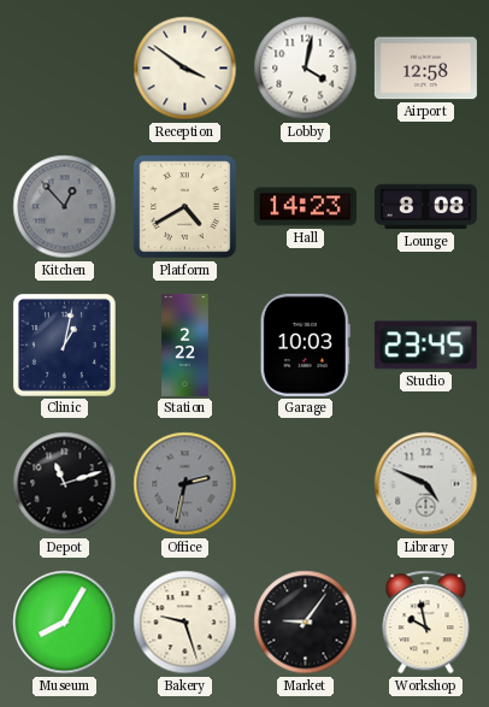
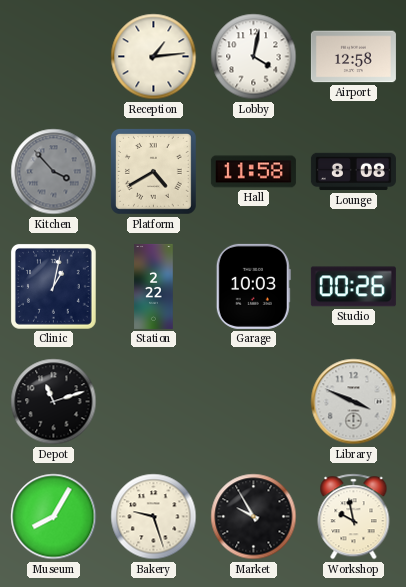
Reception: 3:51 -> 1:14 (154, 57)
Kitchen: 12:53 -> 3:53 (54, 172)
Hall: 14:23 -> 11:58 (253, 172)
Studio: 23:45 -> 00:26 (353, 287)
Office: 2:32 -> none (185, 484)
Library: 4:49 -> 3:49 (354, 402)
Market: 9:06 -> 9:55 (254, 517)
